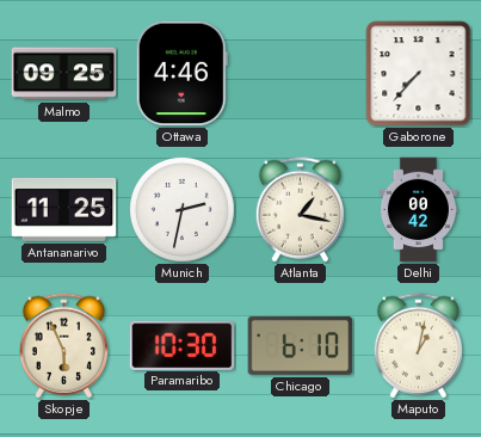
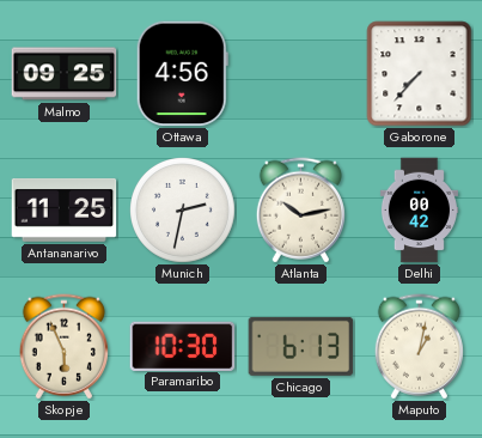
Ottawa: 4:46 -> 4:56 (182, 74)
Atlanta: 1:17 -> 10:13 (300, 211)
Chicago: 6:10 -> 6:13 (301, 346)
